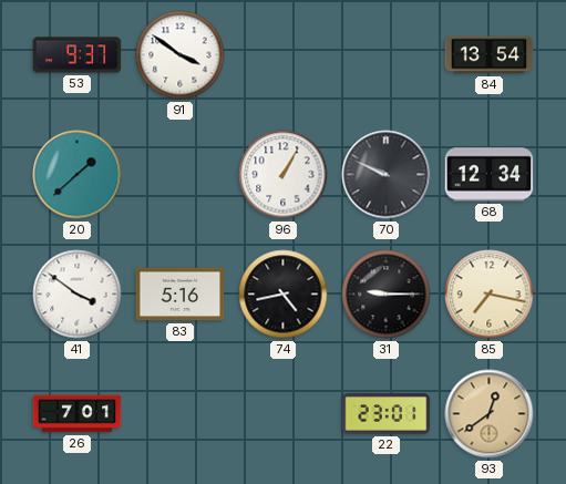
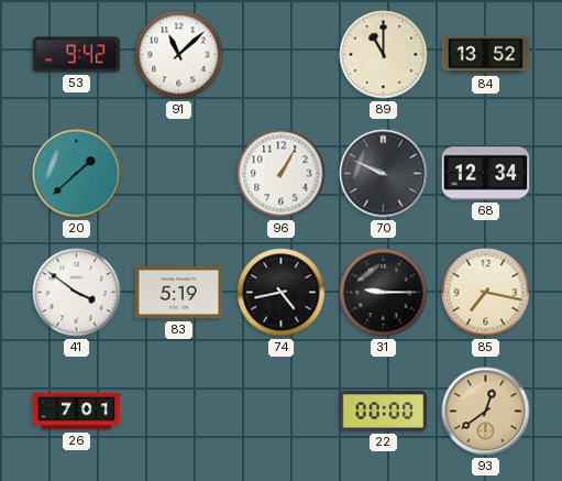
53: 9:37 -> 9:42 (77, 55)
91: 3:51 -> 11:08 (179, 55)
89: none -> 11:00 (384, 55)
84: 13:54 -> 13:52 (486, 55)
83: 5:16 -> 5:19 (179, 293)
22: 23:01 -> 00:00 (384, 412)
